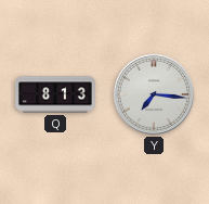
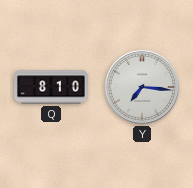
Q: 8:13 -> 8:10 (51, 87)
